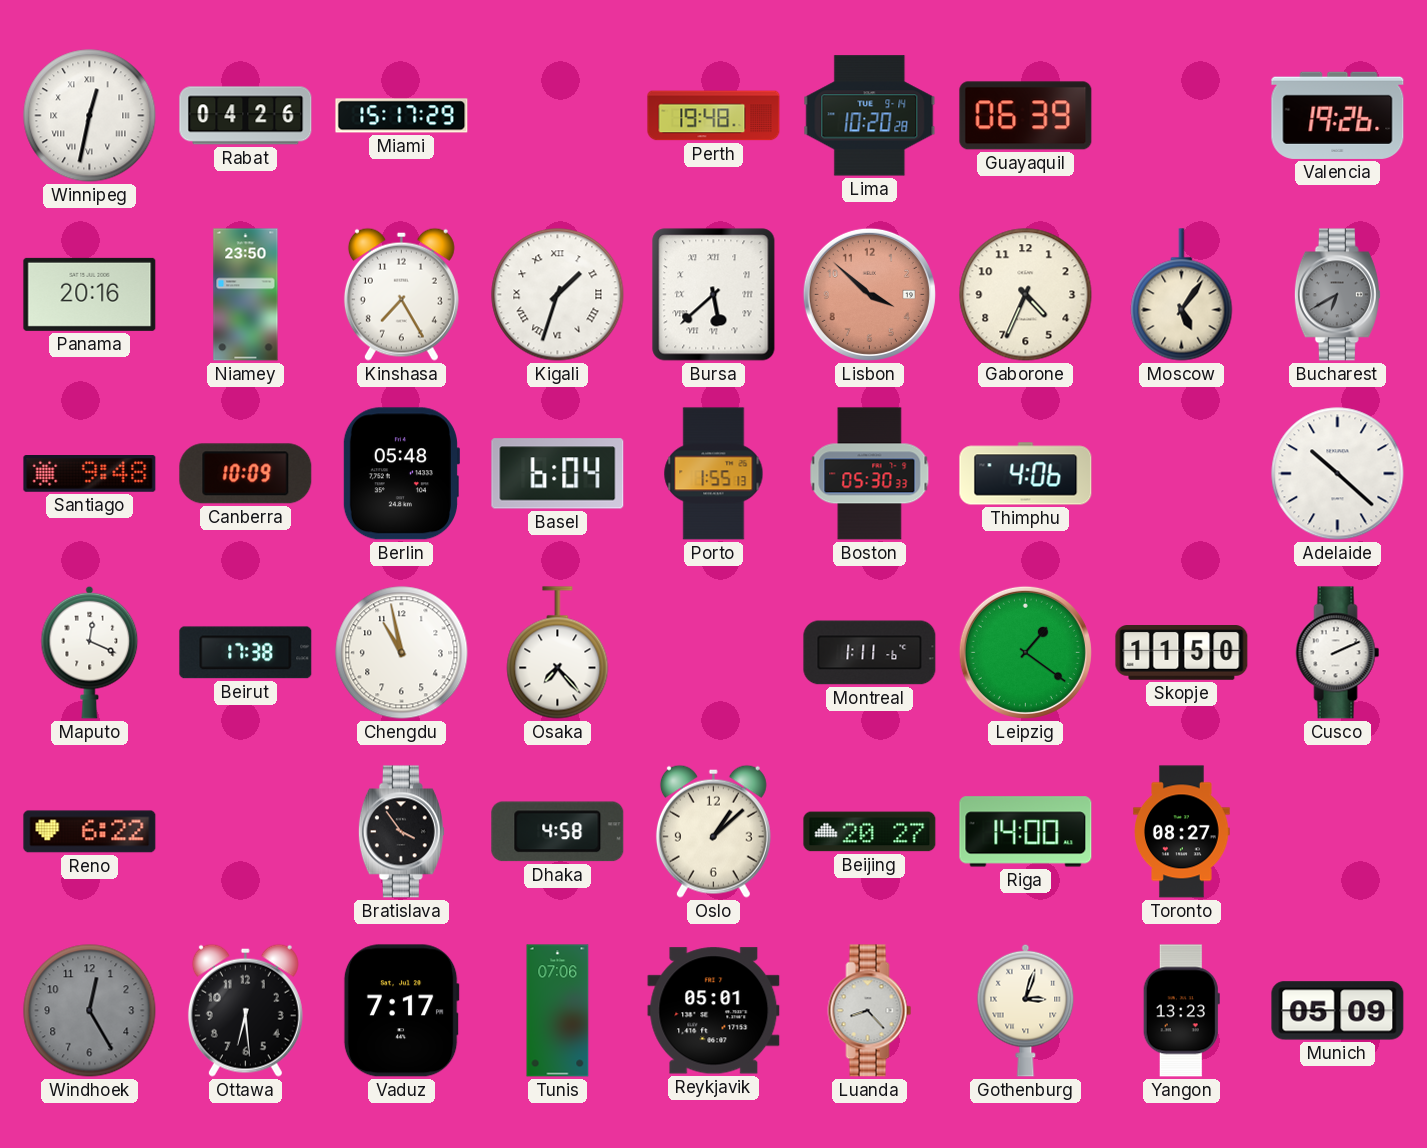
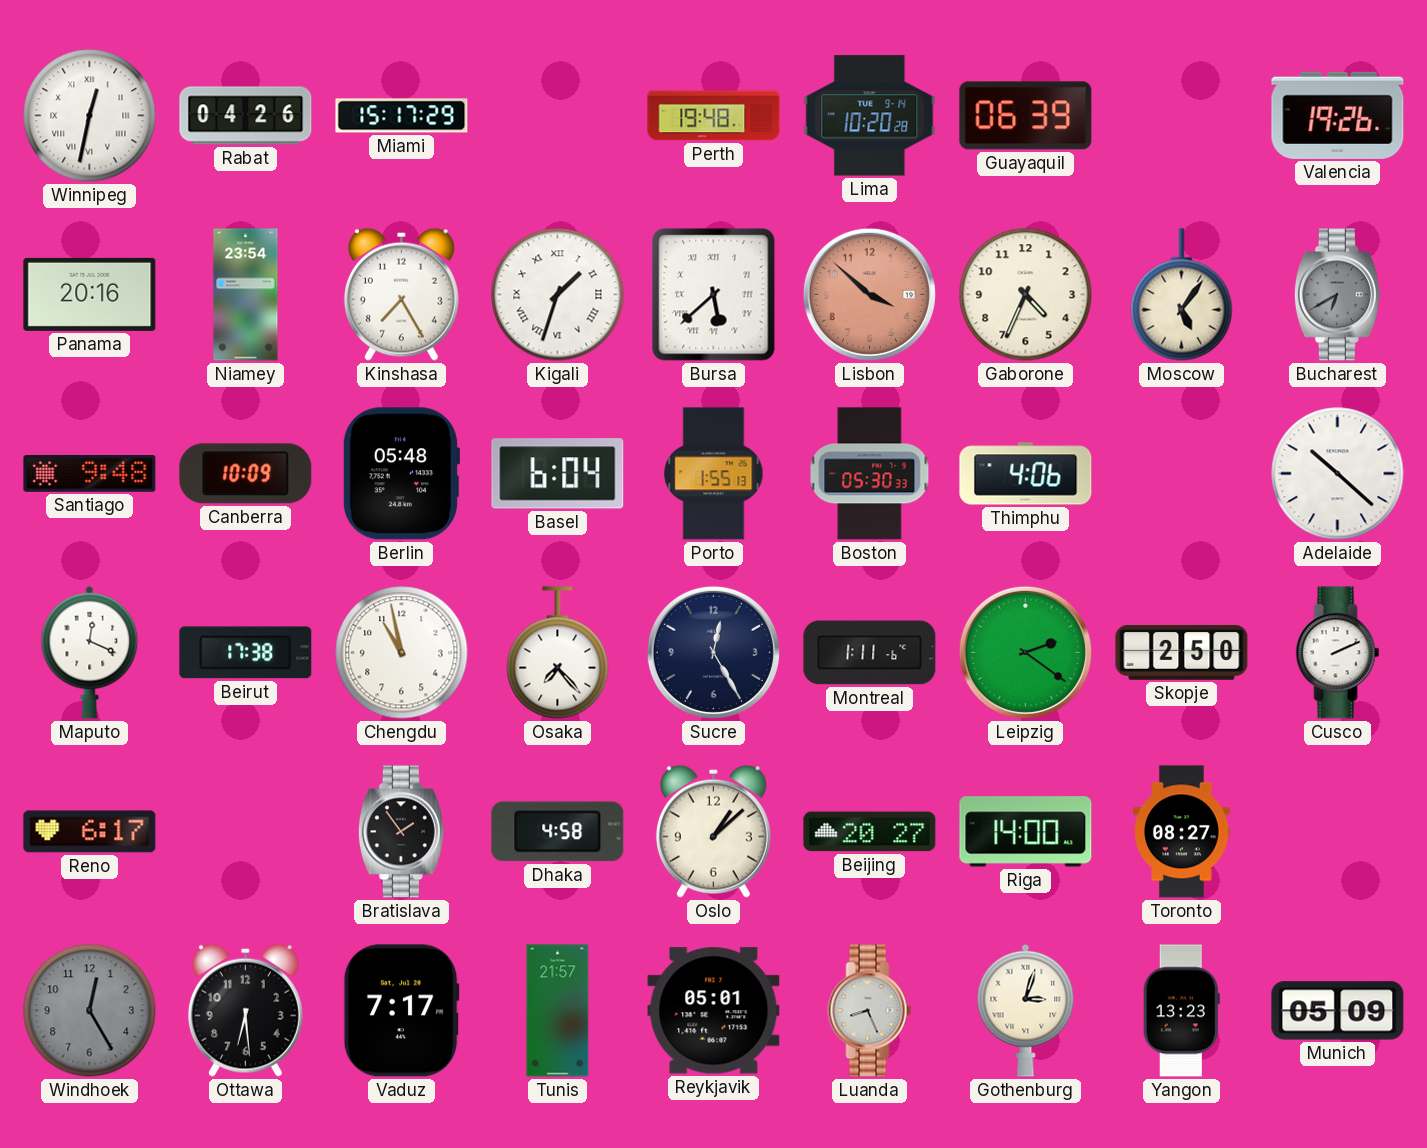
Niamey: 23:50 -> 23:54 (246, 295)
Sucre: none -> 12:25 (713, 652)
Leipzig: 1:21 -> 2:21 (1025, 652)
Skopje: 11:50 -> 2:50 (1182, 653)
Reno: 6:22 -> 6:17 (90, 832)
Bratislava: 3:54 -> 1:54 (401, 832)
Tunis: 07:06 -> 21:57 (558, 1011)
Luanda: 8:23 -> 8:26 (870, 1011)
